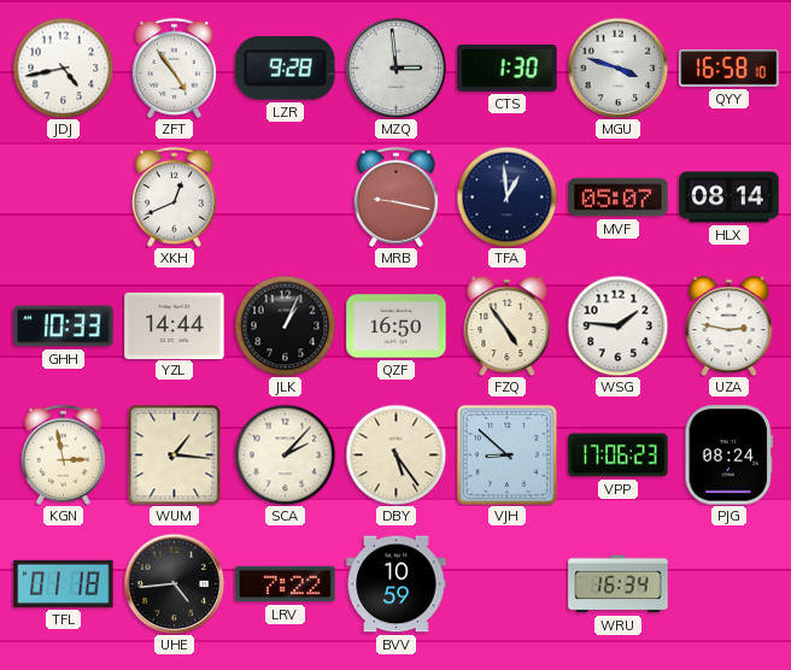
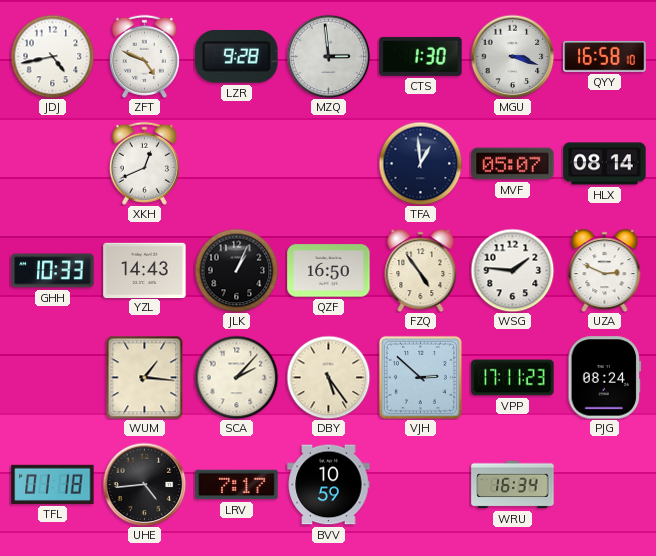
ZFT: 4:54 -> 4:49 (144, 56)
MGU: 3:48 -> 3:18 (512, 56)
MRB: 9:17 -> none (395, 196)
YZL: 14:44 -> 14:43 (145, 270)
UZA: 2:47 -> 2:49 (605, 271)
KGN: 2:58 -> none (63, 454)
VJH: 8:52 -> 2:52 (420, 377)
VPP: 17:06 -> 17:11 (513, 378)
LRV: 7:22 -> 7:17 (237, 485)
